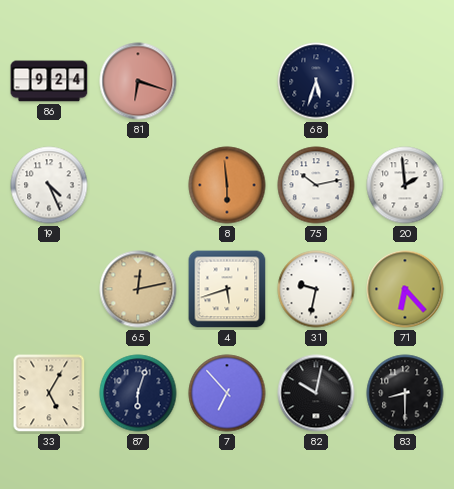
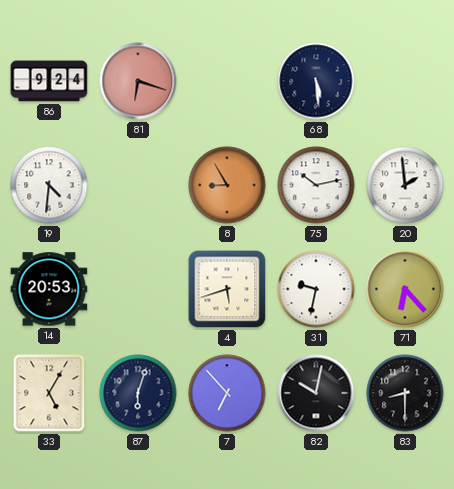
68: 5:33 -> 5:29 (316, 81)
19: 4:26 -> 4:31 (49, 185)
8: 5:59 -> 8:55 (227, 185)
14: none -> 20:53 (49, 289)
65: 12:13 -> none (138, 289)
